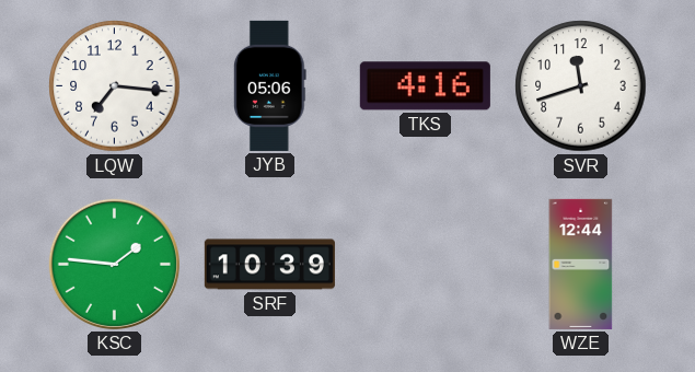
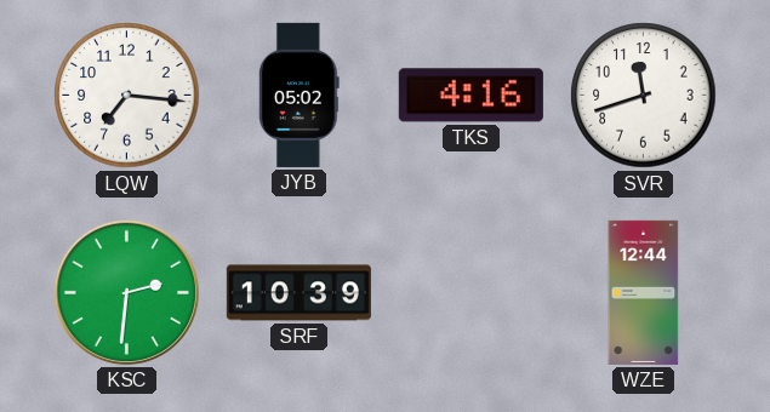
JYB: 05:06 -> 05:02 (298, 95)
KSC: 1:46 -> 2:31 (126, 292)
